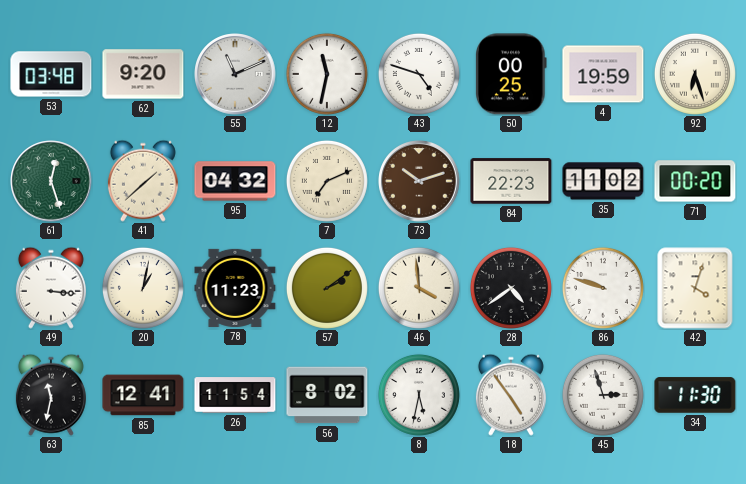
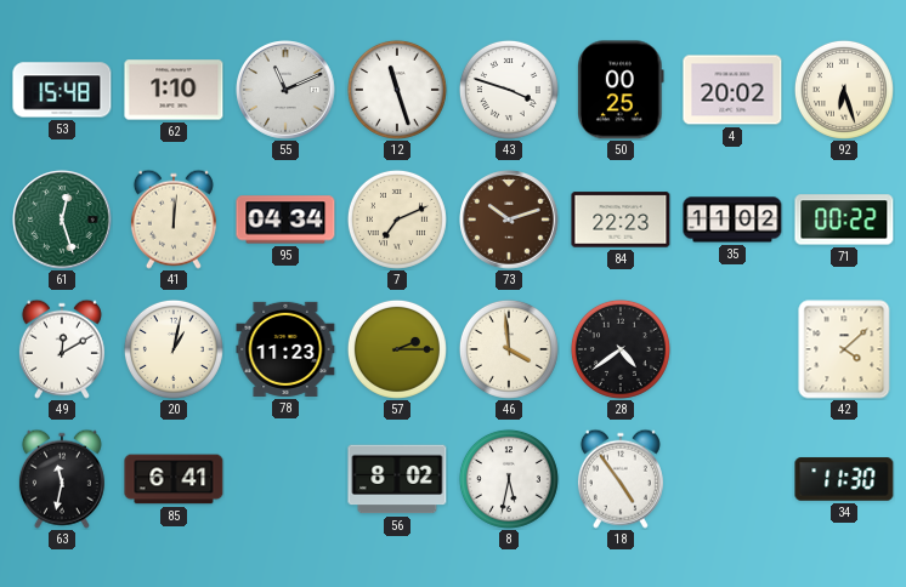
53: 03:48 -> 15:48 (62, 90)
62: 9:20 -> 1:10 (174, 90)
12: 11:32 -> 11:27 (397, 90)
43: 4:48 -> 3:48 (509, 90)
4: 19:59 -> 20:02 (732, 90)
41: 1:38 -> 12:01 (174, 220)
95: 04:32 -> 04:34 (285, 220)
71: 00:20 -> 00:22 (844, 220)
49: 3:16 -> 12:10 (62, 349)
57: 2:09 -> 2:15 (397, 349)
86: 9:48 -> none (603, 288)
42: 4:03 -> 4:08 (844, 349)
85: 12:41 -> 6:41 (174, 479)
26: 11:54 -> none (235, 395)
45: 2:57 -> none (603, 395)
